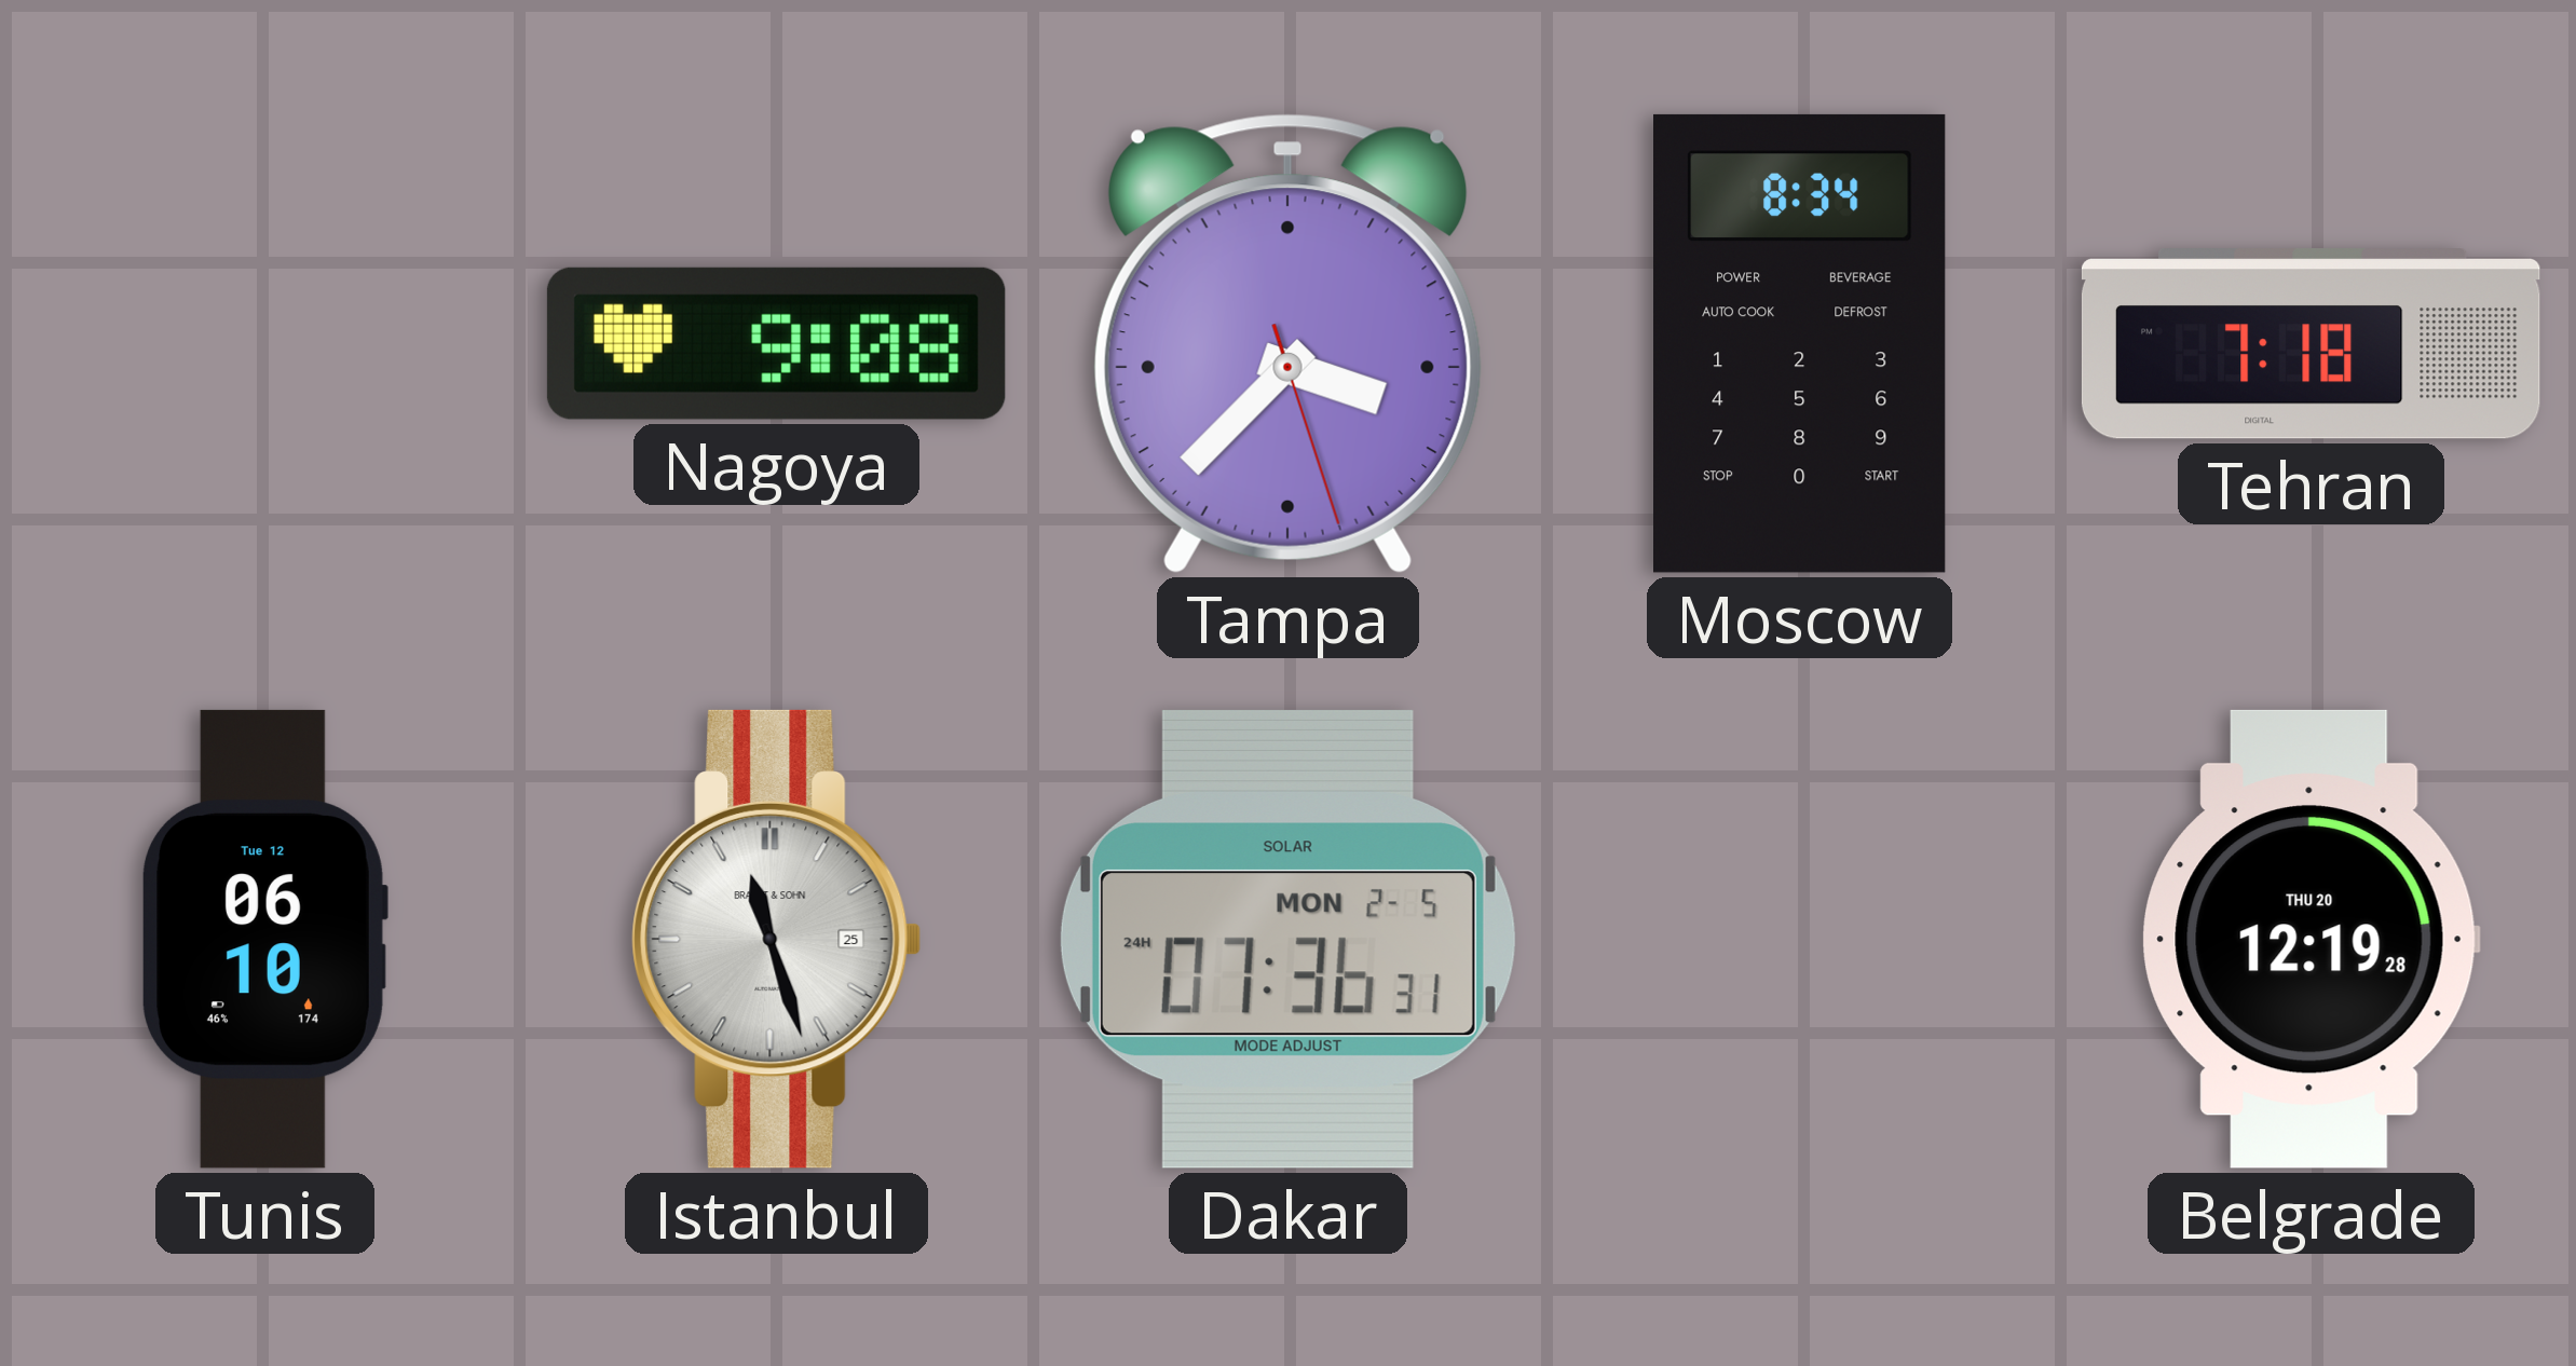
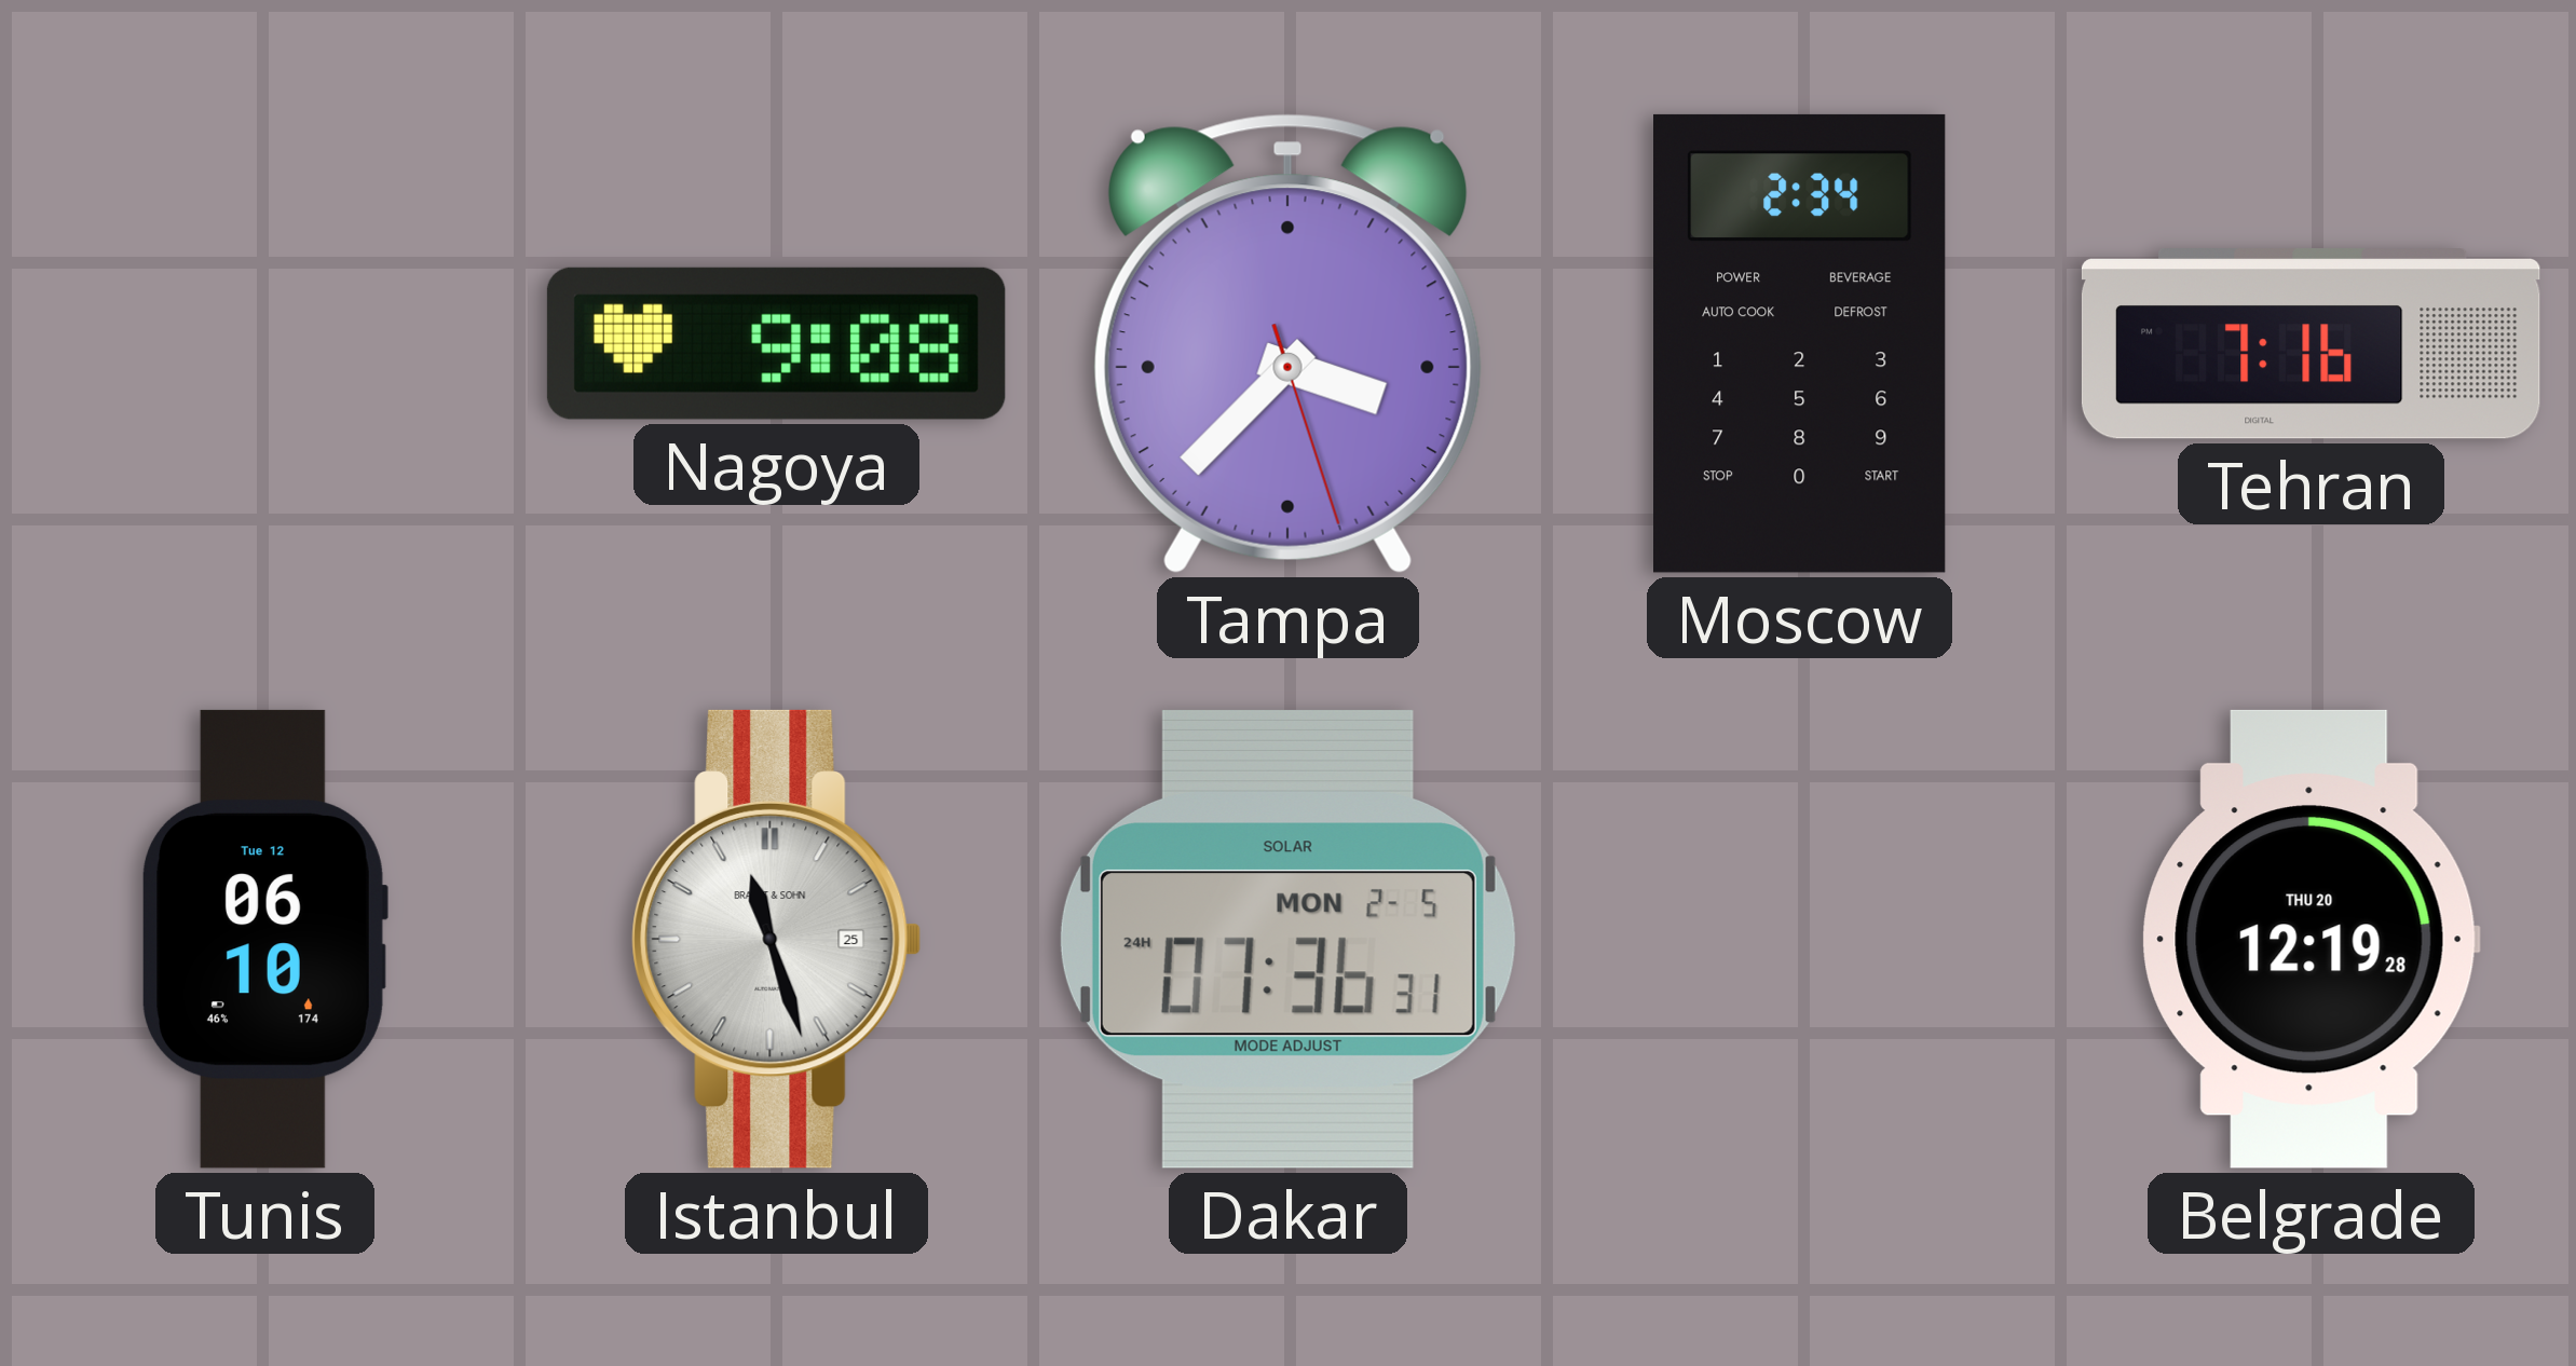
Moscow: 8:34 -> 2:34 (1800, 343)
Tehran: 7:18 -> 7:16 (2311, 344)
